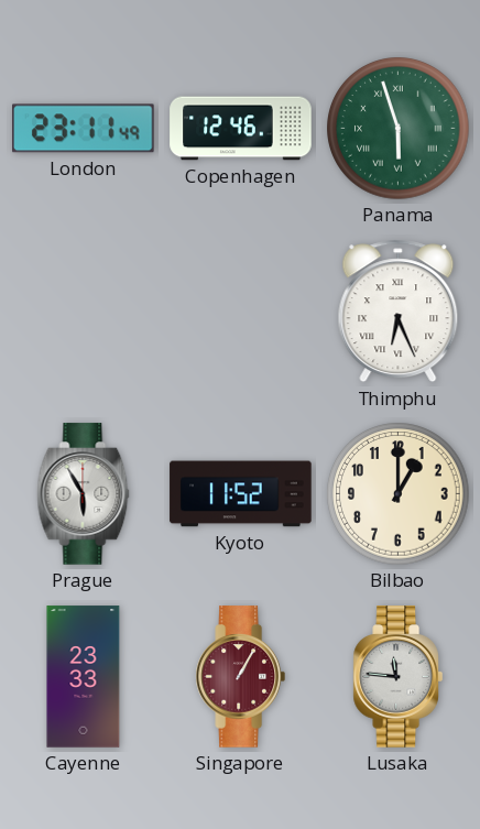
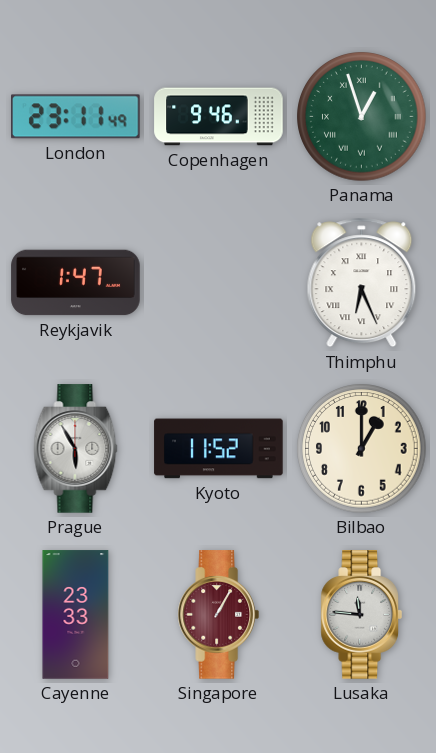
Copenhagen: 12:46 -> 9:46 (219, 117)
Panama: 5:57 -> 12:57 (362, 117)
Reykjavik: none -> 1:47 (76, 283)
